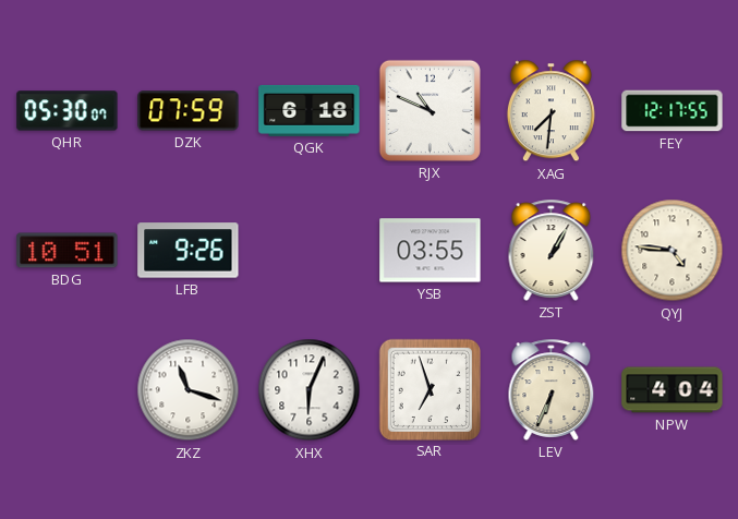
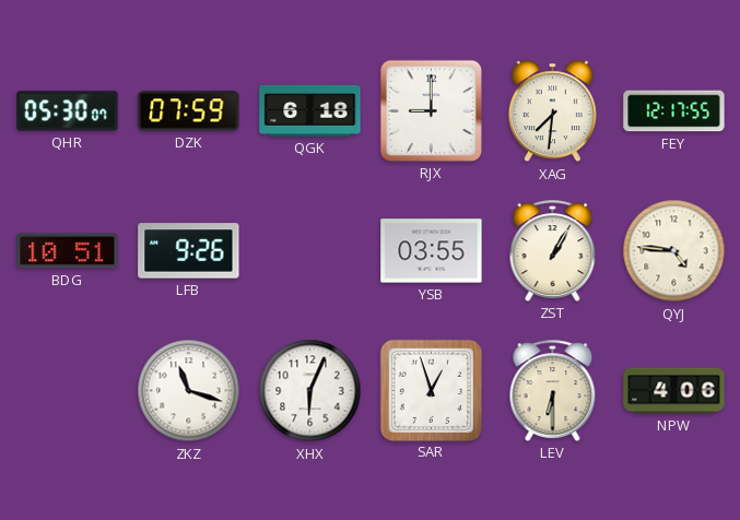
RJX: 10:49 -> 9:00 (431, 110)
SAR: 6:57 -> 12:57 (431, 390)
LEV: 6:34 -> 6:30 (553, 390)
NPW: 4:04 -> 4:06 (674, 391)
